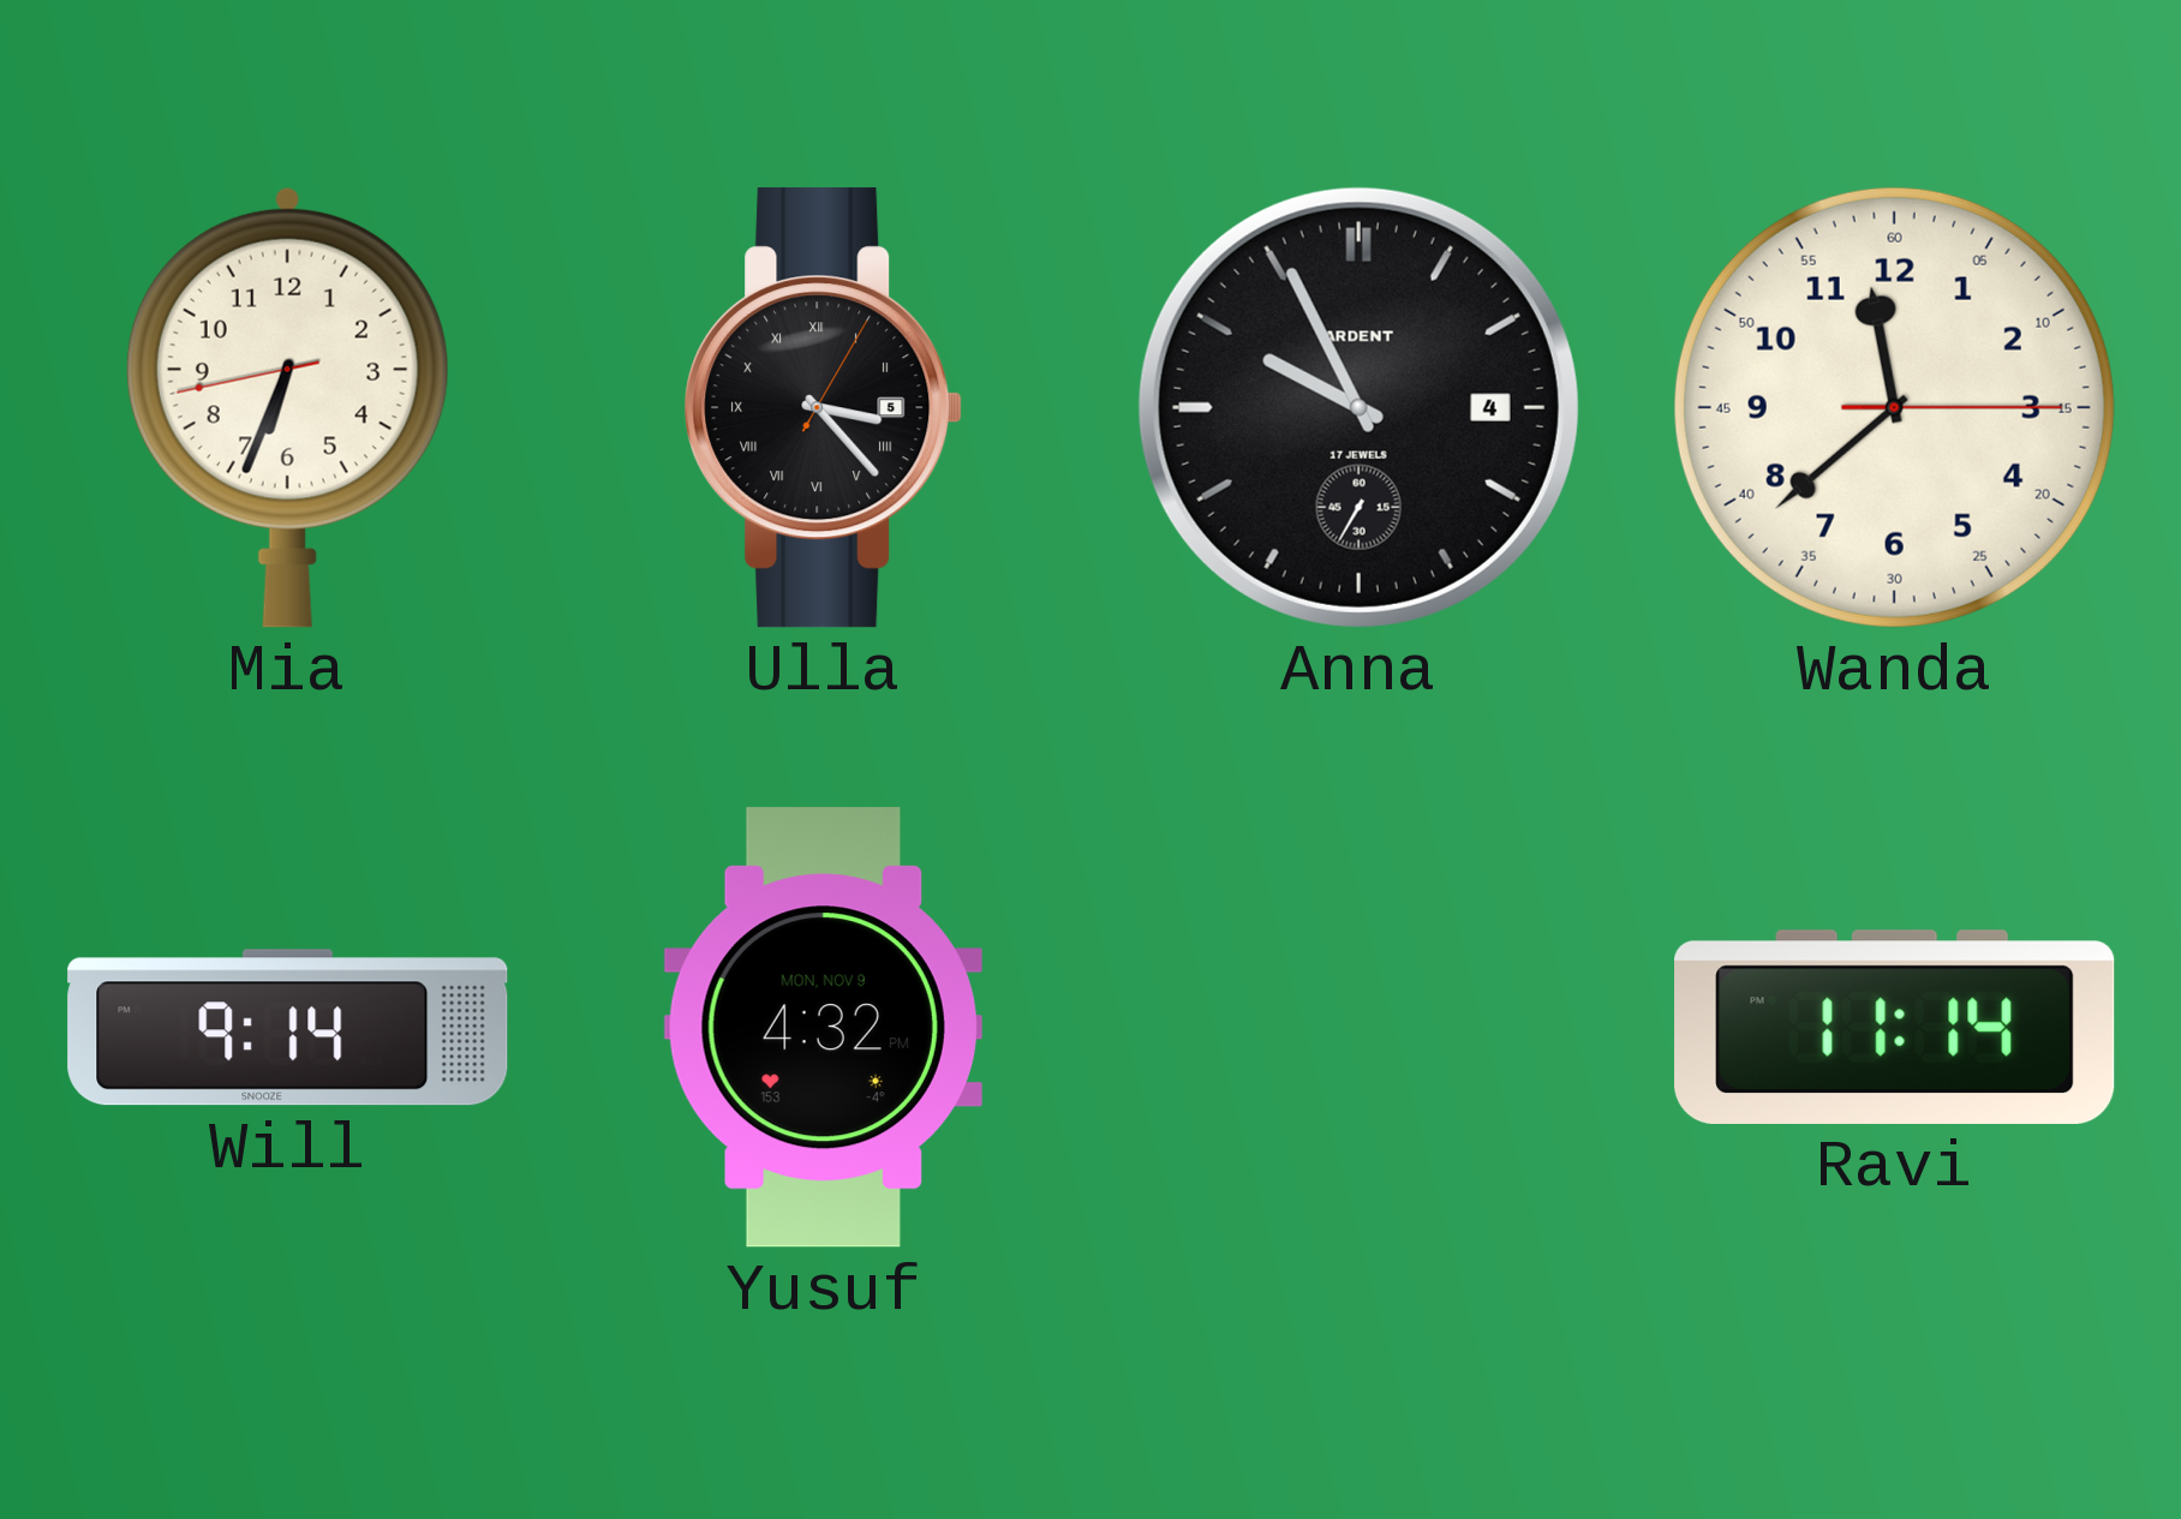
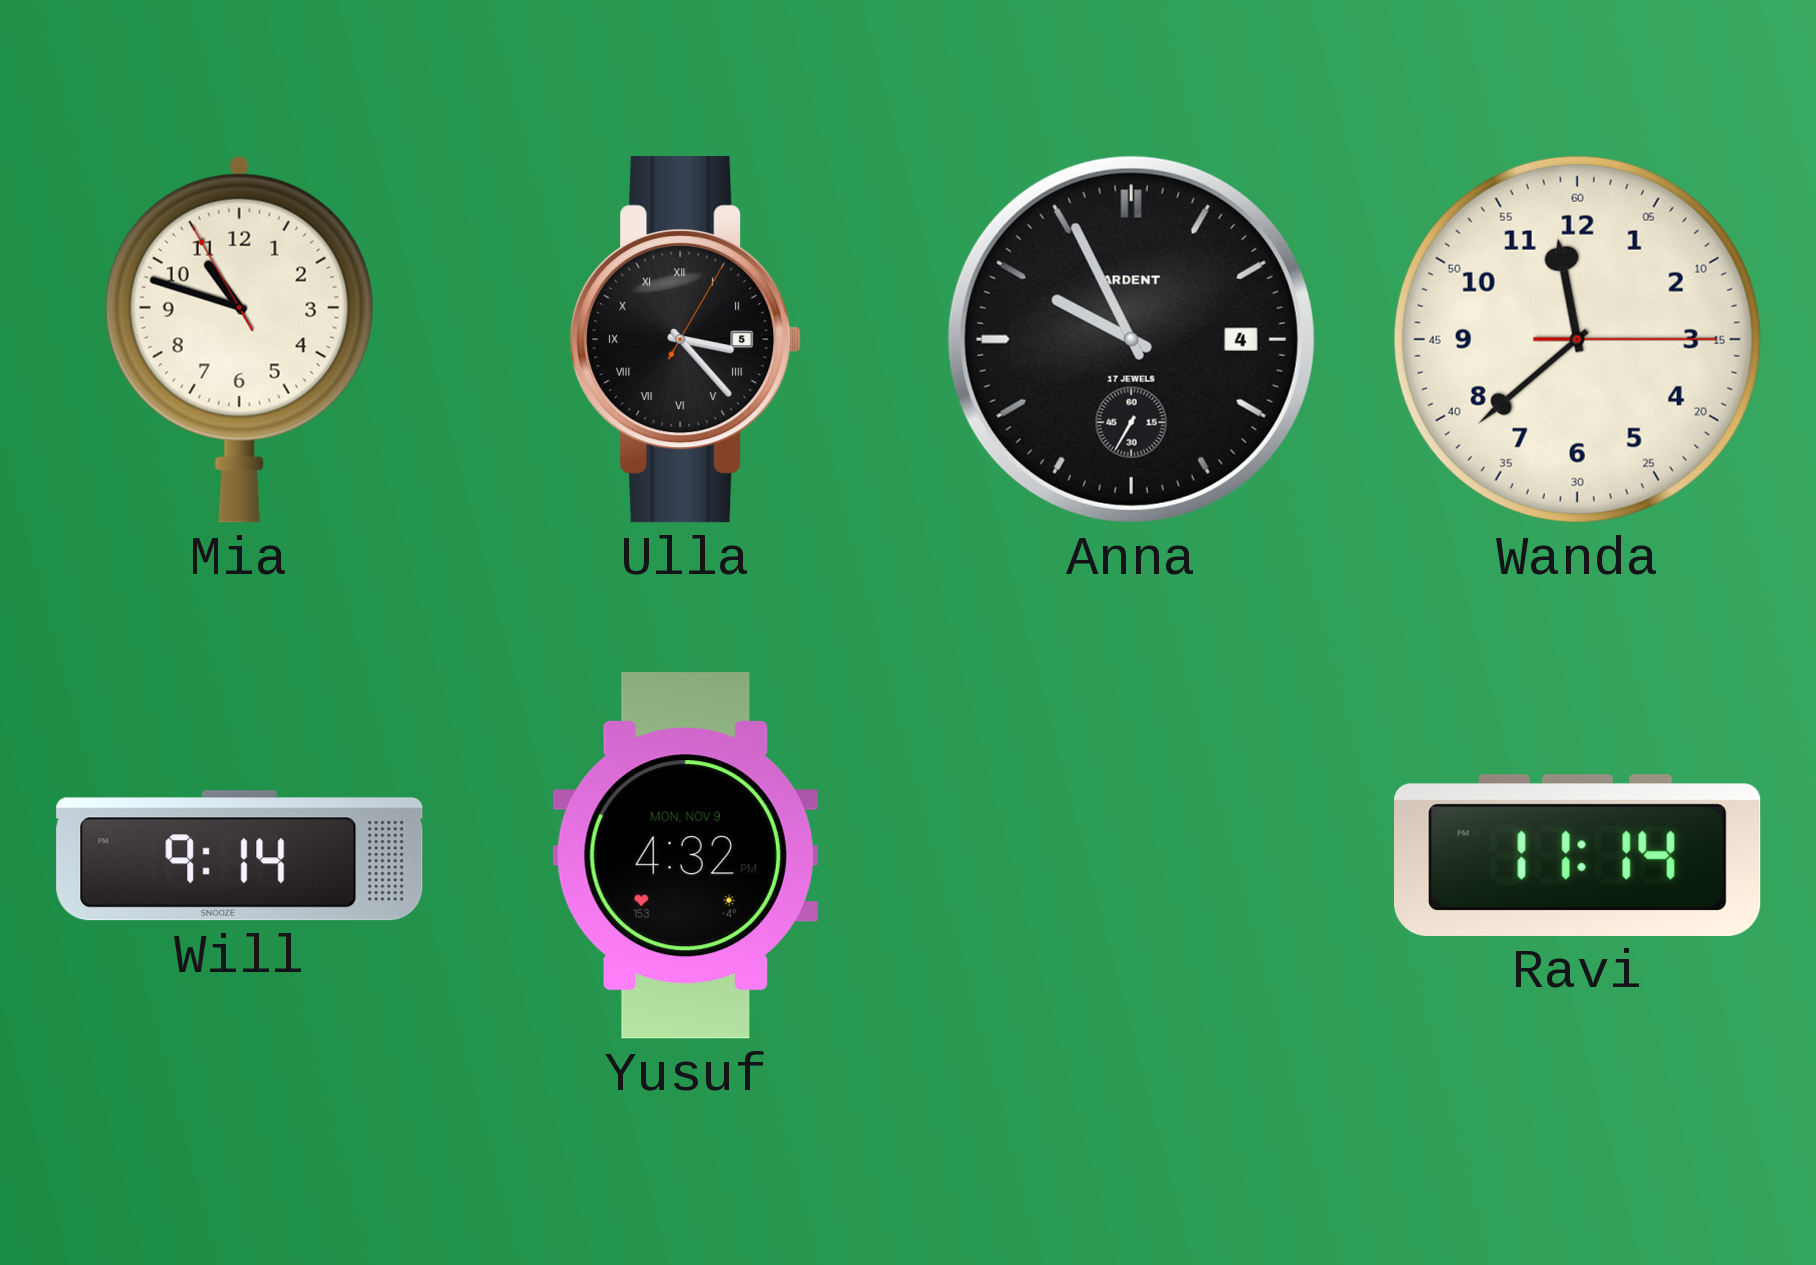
Mia: 6:33 -> 10:47 (239, 339)
